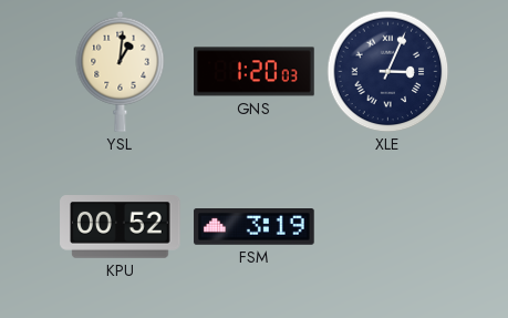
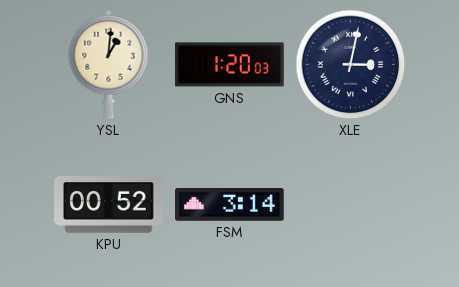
XLE: 3:04 -> 3:02 (351, 65)
FSM: 3:19 -> 3:14 (230, 205)
